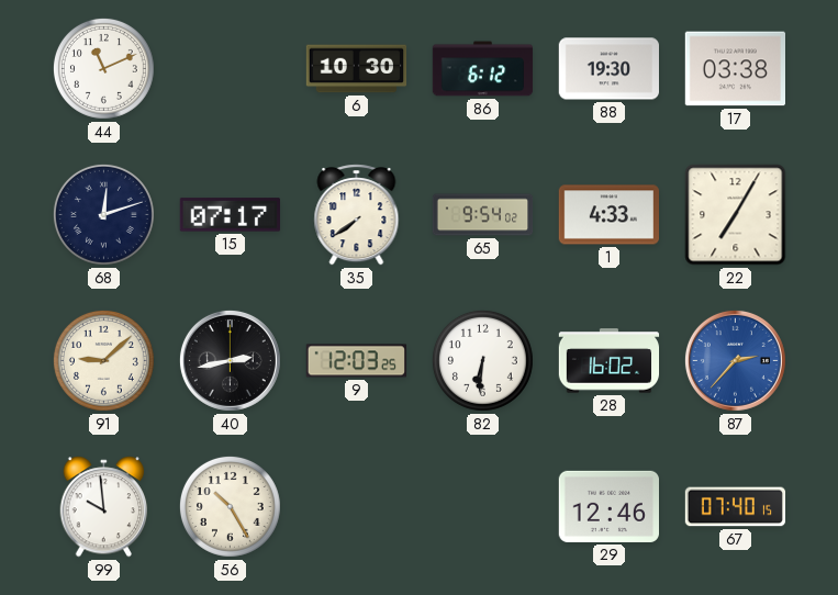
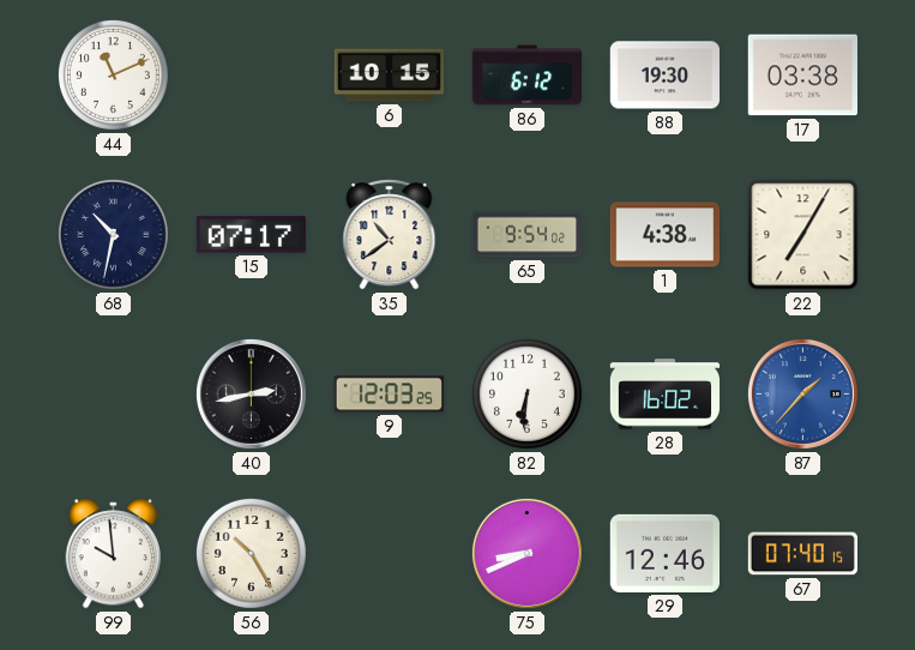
6: 10:30 -> 10:15 (390, 76)
68: 12:12 -> 10:32 (113, 234)
35: 7:39 -> 10:39 (390, 235)
1: 4:33 -> 4:38 (664, 235)
91: 9:08 -> none (103, 360)
87: 2:37 -> 1:37 (802, 393)
75: none -> 8:41 (526, 553)
